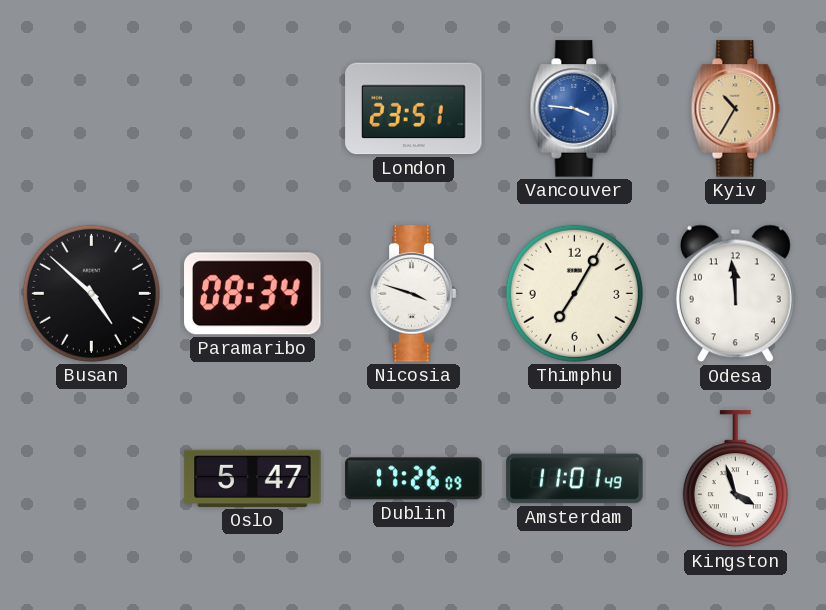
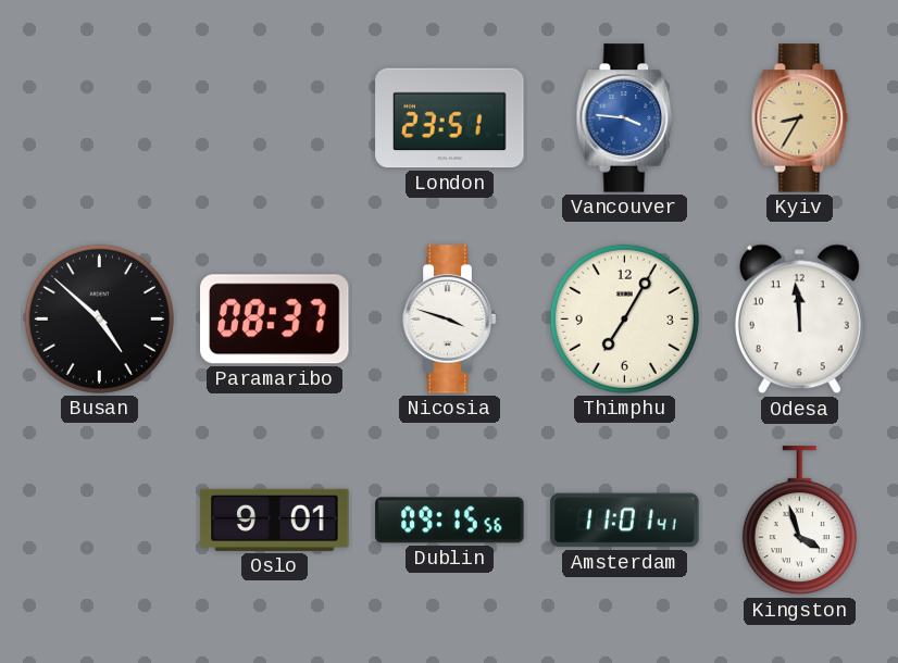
Kyiv: 10:35 -> 8:35 (800, 118)
Paramaribo: 08:34 -> 08:37 (275, 320)
Oslo: 5:47 -> 9:01 (275, 520)
Dublin: 17:26 -> 09:15 (450, 521)
Amsterdam: 11:01:49 -> 11:01:41 (625, 521)
